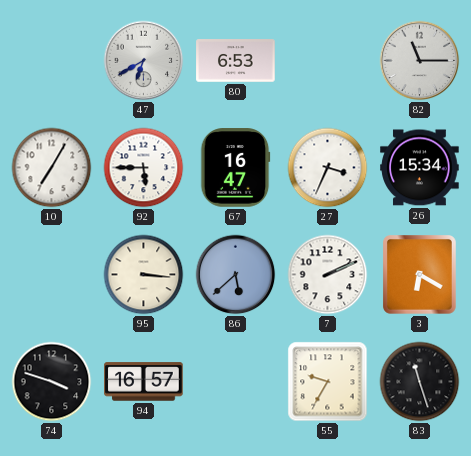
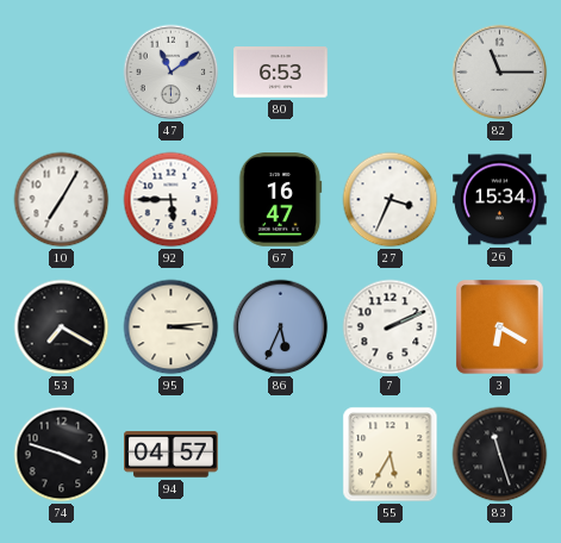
47: 6:40 -> 11:09 (172, 73)
53: none -> 7:20 (62, 327)
95: 3:16 -> 3:14 (172, 327)
86: 5:38 -> 5:34 (281, 327)
94: 16:57 -> 04:57 (172, 455)
55: 9:35 -> 5:35 (391, 455)
